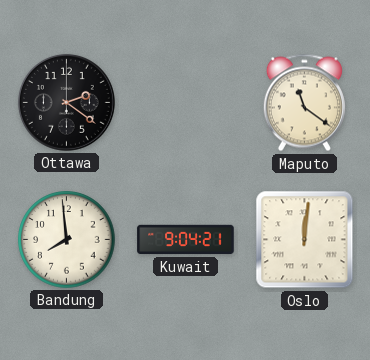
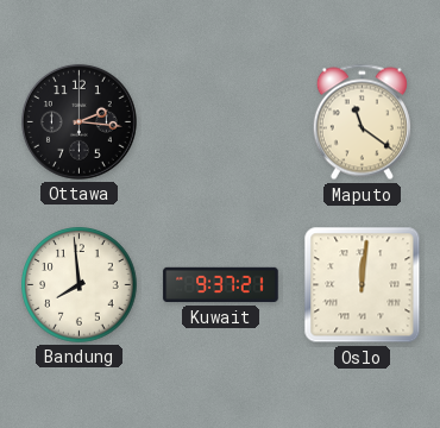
Ottawa: 2:21 -> 2:16 (78, 121)
Kuwait: 9:04 -> 9:37 (221, 285)
